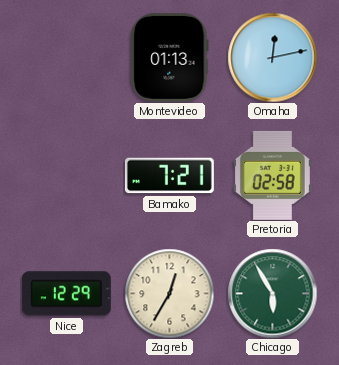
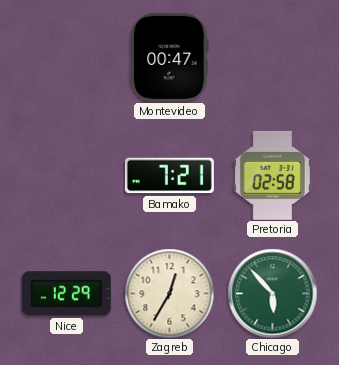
Montevideo: 01:13 -> 00:47 (170, 57)
Omaha: 12:13 -> none (272, 57)
Chicago: 5:55 -> 5:53 (272, 293)
